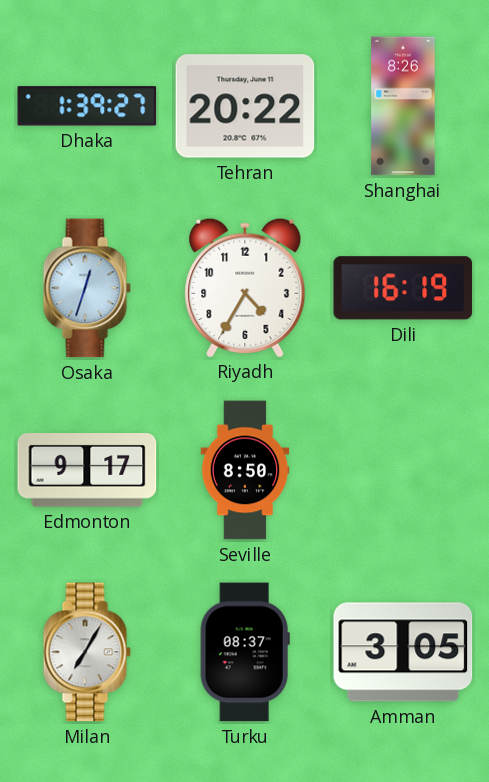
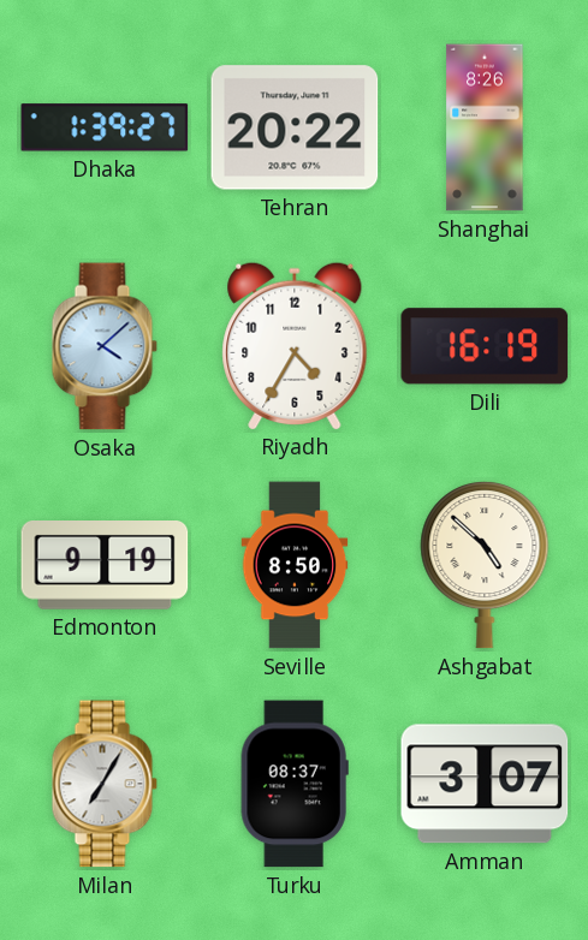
Osaka: 12:33 -> 4:08 (105, 346)
Edmonton: 9:17 -> 9:19 (105, 566)
Ashgabat: none -> 4:52 (485, 565)
Amman: 3:05 -> 3:07 (485, 784)
